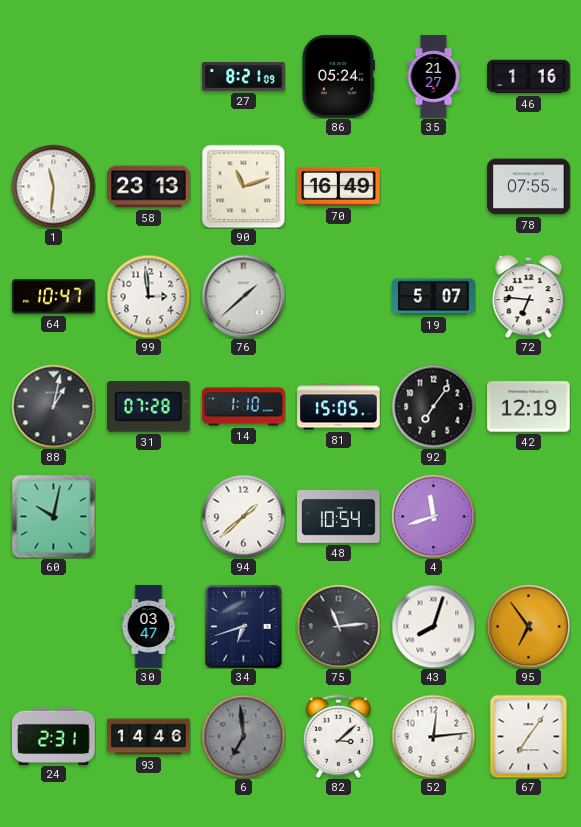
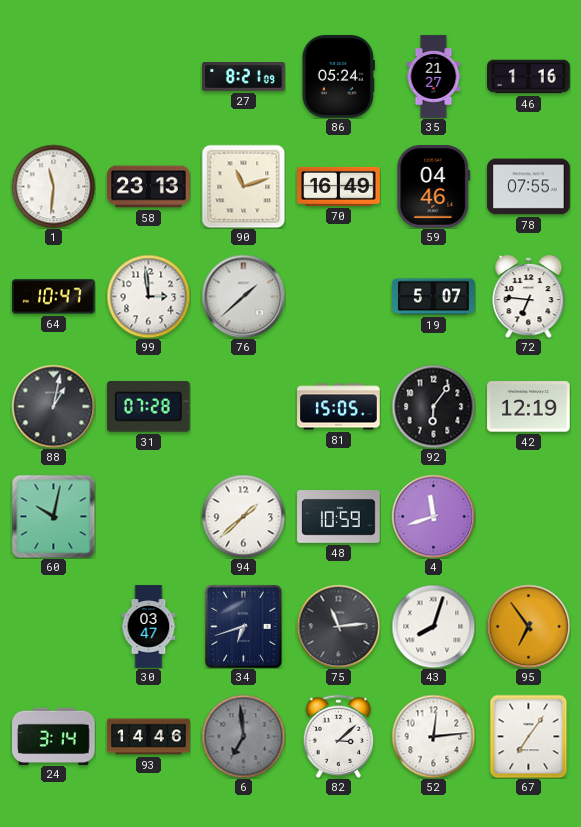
59: none -> 04:46 (434, 187)
14: 1:10 -> none (244, 407)
92: 7:06 -> 6:06 (433, 406)
48: 10:54 -> 10:59 (339, 517)
24: 2:31 -> 3:14 (54, 736)
